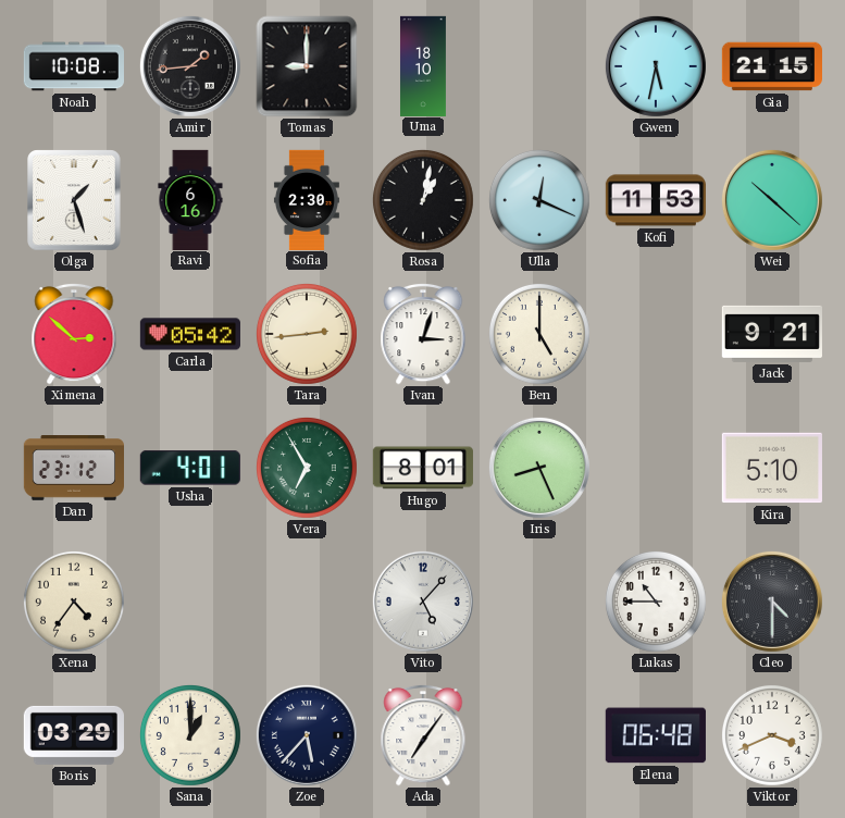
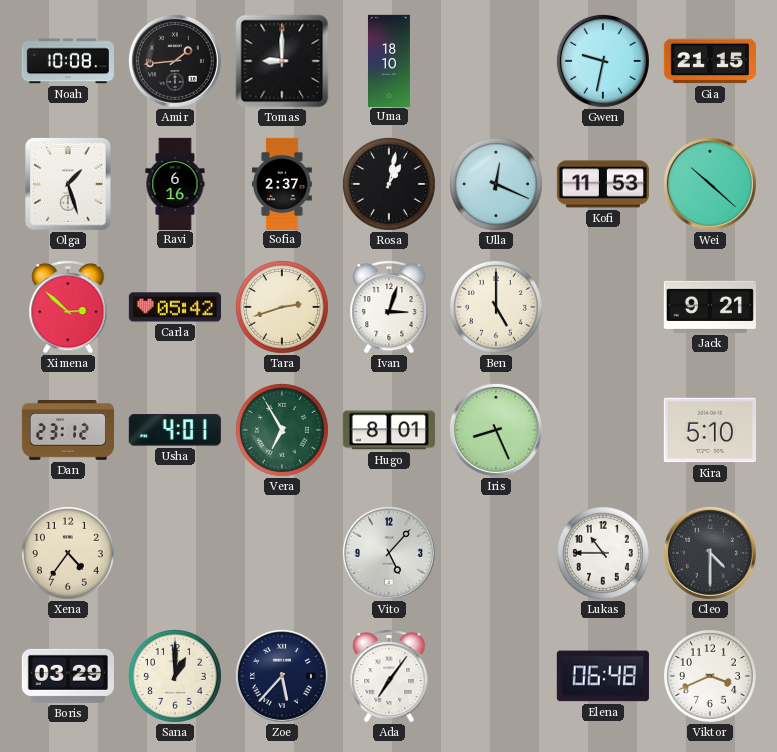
Gwen: 5:32 -> 9:32 (603, 61)
Sofia: 2:30 -> 2:37 (282, 183)
Tara: 2:44 -> 2:42 (282, 307)
